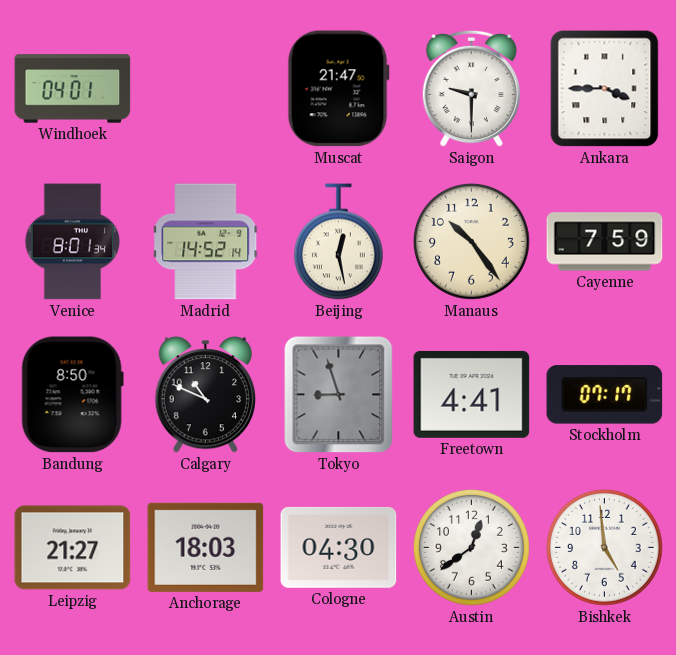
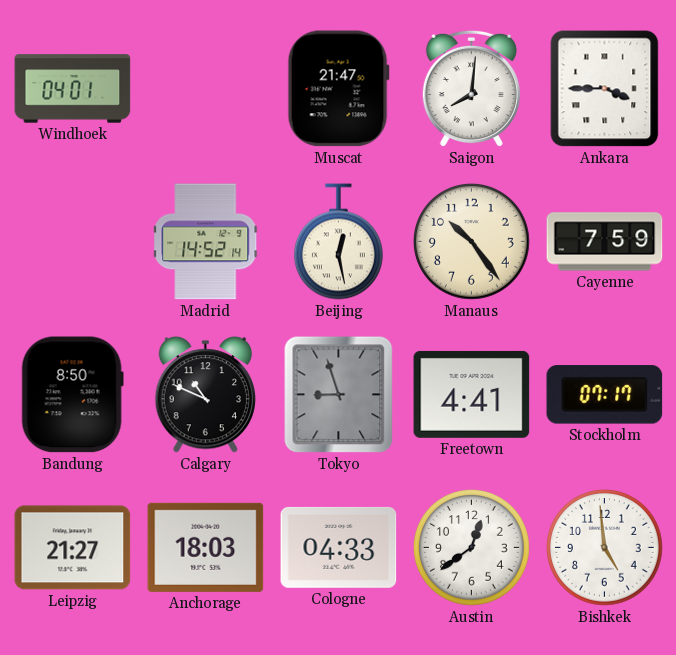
Saigon: 9:30 -> 8:01 (471, 89)
Venice: 8:01 -> none (73, 242)
Cologne: 04:30 -> 04:33 (339, 547)
